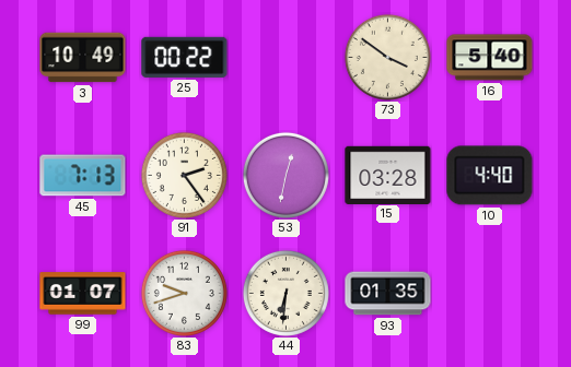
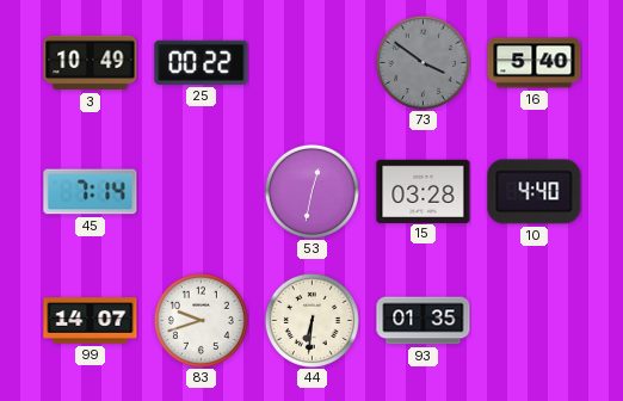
73 dial: cream -> grey (422, 62)
45: 7:13 -> 7:14 (91, 192)
91: 2:24 -> none (184, 175)
99: 01:07 -> 14:07 (91, 321)
